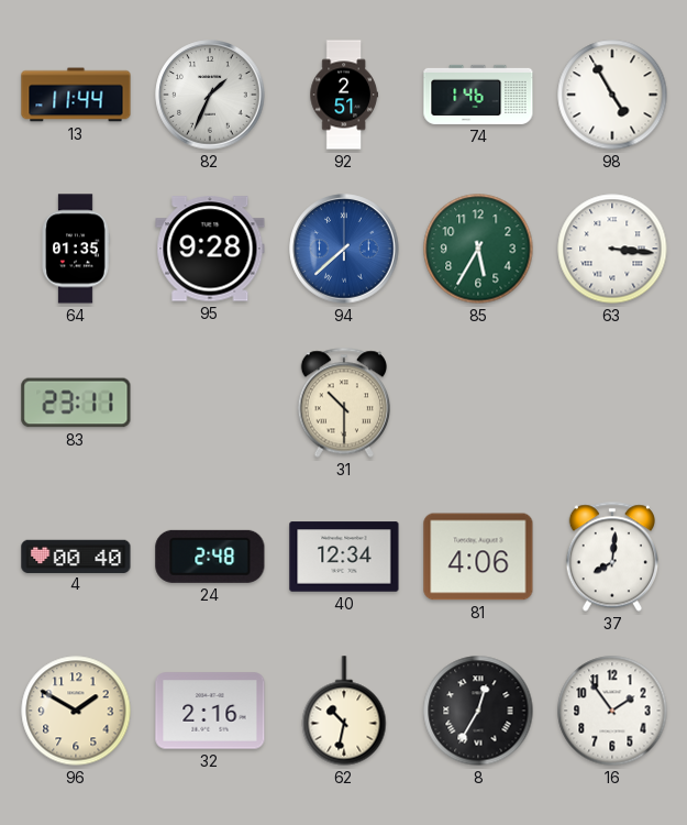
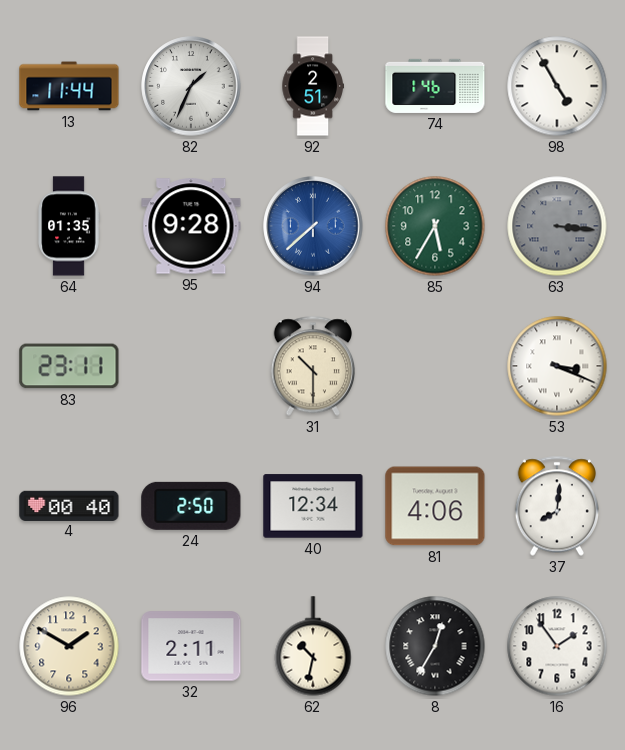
63 dial: white -> grey (557, 226)
53: none -> 3:19 (557, 366)
24: 2:48 -> 2:50 (191, 506)
32: 2:16 -> 2:11 (191, 646)
